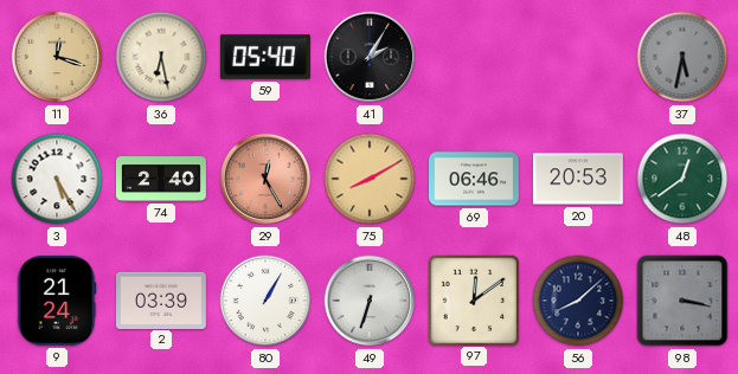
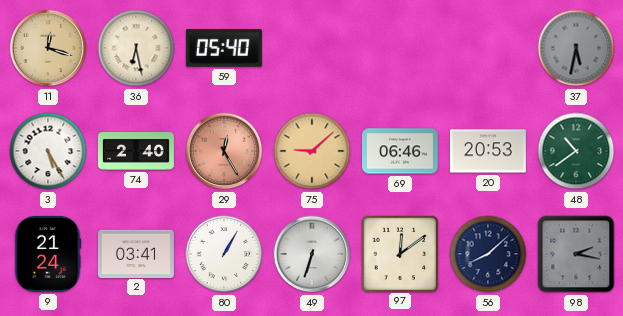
41: 2:05 -> none (370, 57)
75: 8:10 -> 9:08 (312, 151)
48: 12:39 -> 10:39 (576, 151)
2: 03:39 -> 03:41 (136, 253)
98: 3:17 -> 2:17 (576, 254)
